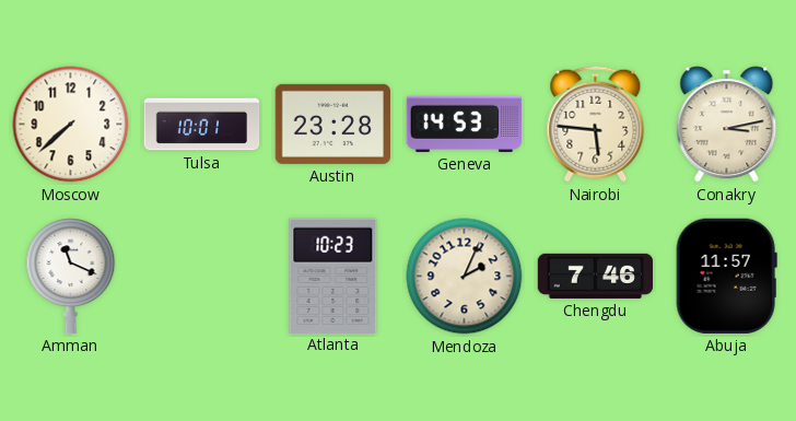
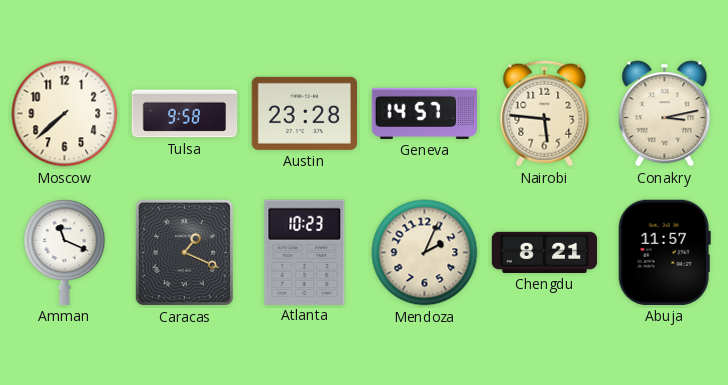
Tulsa: 10:01 -> 9:58 (185, 114)
Geneva: 14:53 -> 14:57 (425, 113)
Caracas: none -> 1:19 (185, 253)
Chengdu: 7:46 -> 8:21 (545, 252)
